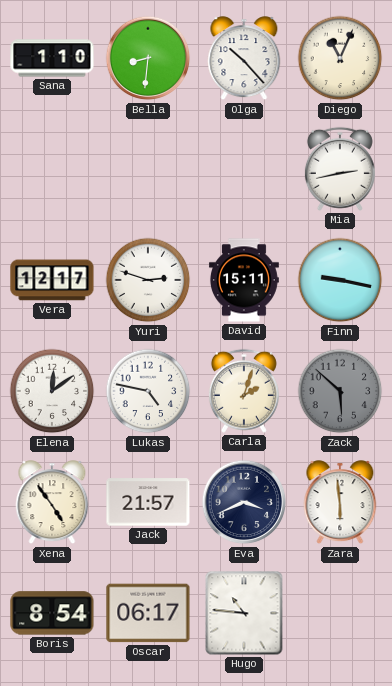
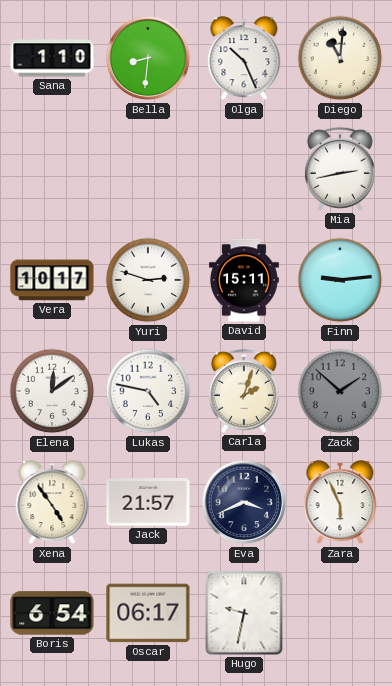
Olga: 10:23 -> 10:26 (244, 59)
Diego: 11:04 -> 11:01 (340, 58)
Vera: 12:17 -> 10:17 (52, 280)
Finn: 9:17 -> 9:14 (340, 280)
Zack: 5:52 -> 1:52 (340, 391)
Zara: 5:59 -> 5:56 (340, 503)
Boris: 8:54 -> 6:54 (52, 613)
Hugo: 10:46 -> 9:32 (244, 613)
